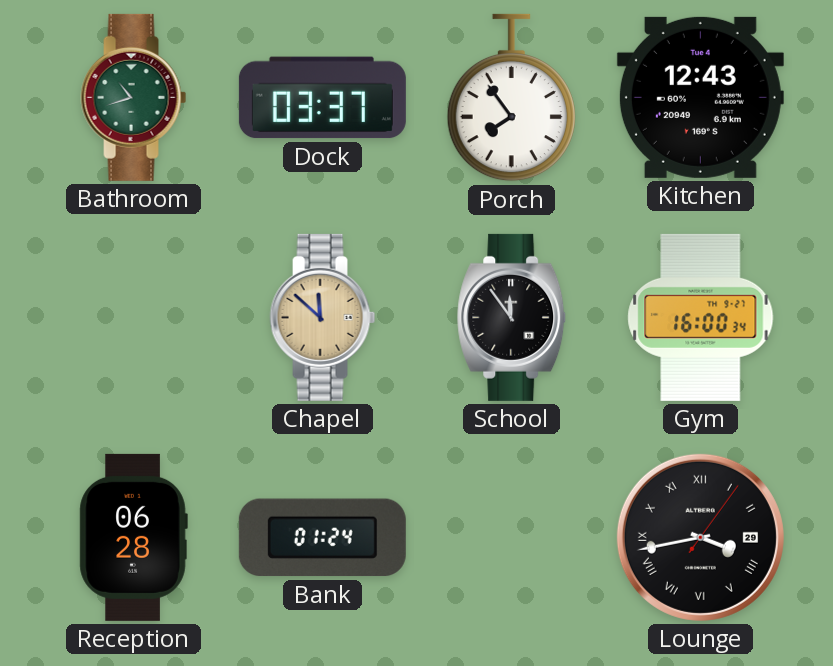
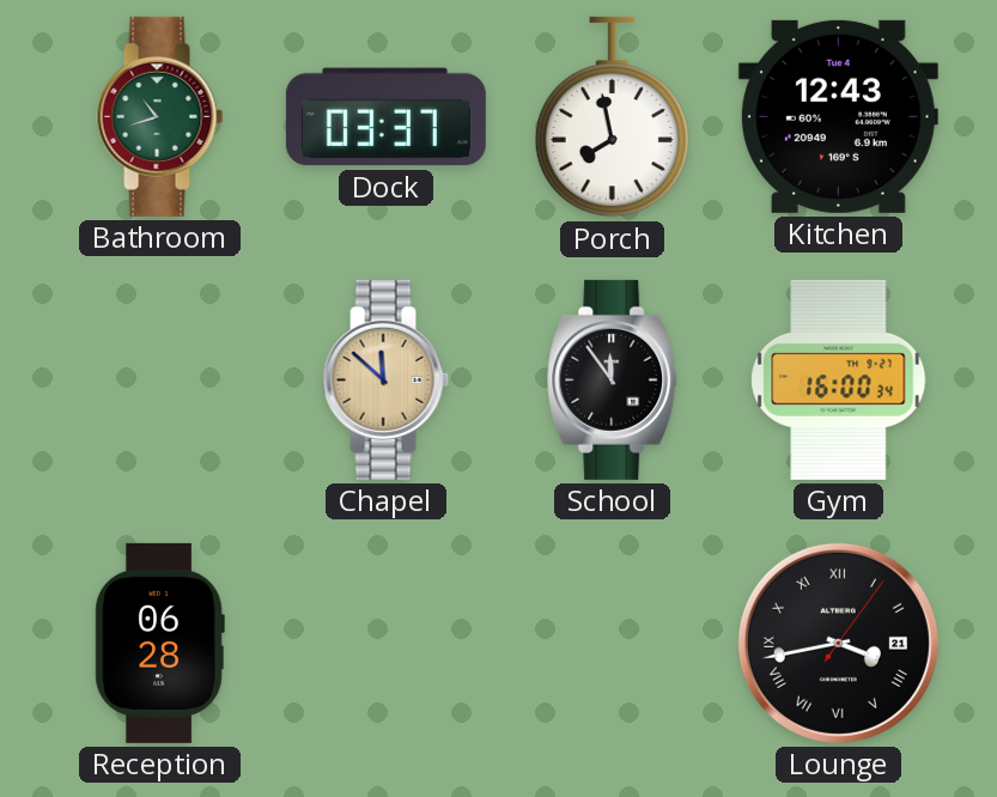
Porch: 7:54 -> 7:58 (612, 117)
Bank: 01:24 -> none (322, 538)
Lounge date: 29 -> 21 (838, 643)
